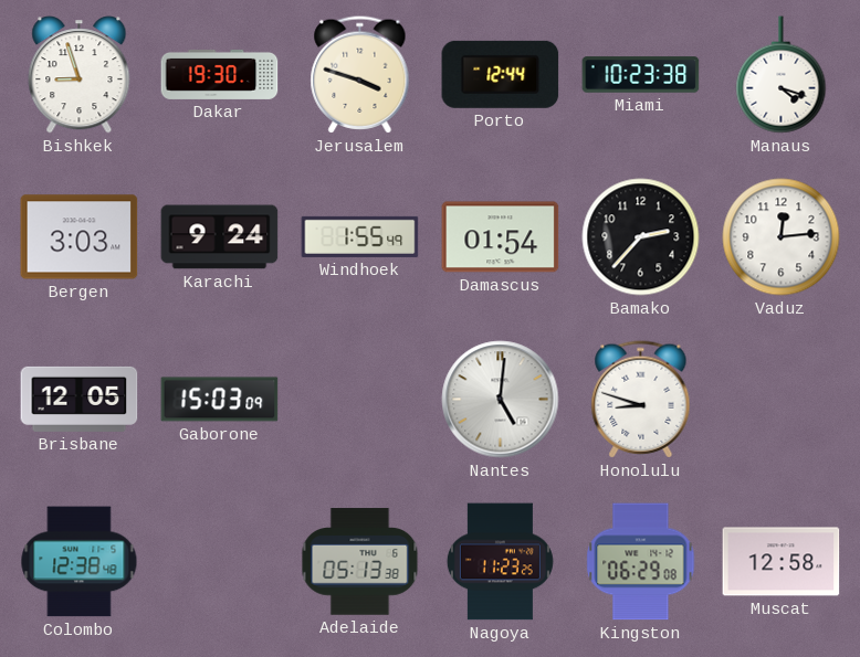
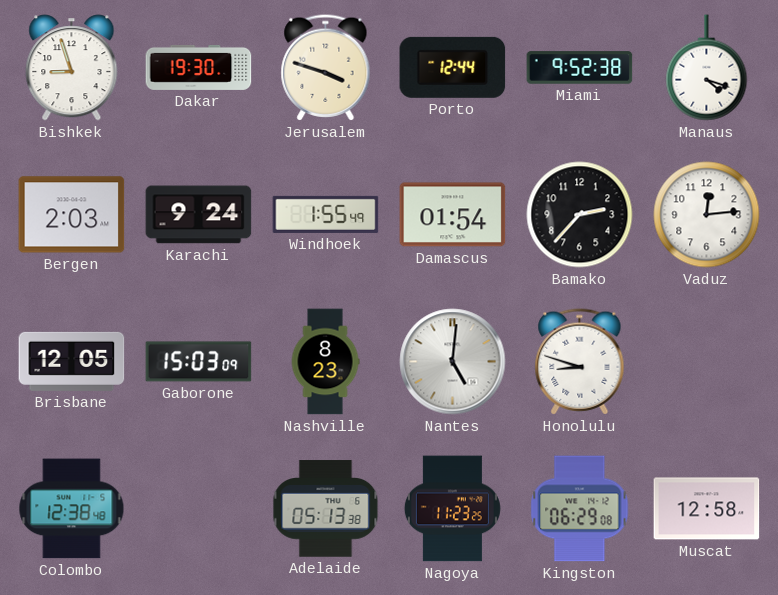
Miami: 10:23 -> 9:52 (580, 68)
Bergen: 3:03 -> 2:03 (72, 215)
Nashville: none -> 8:23 (325, 362)
